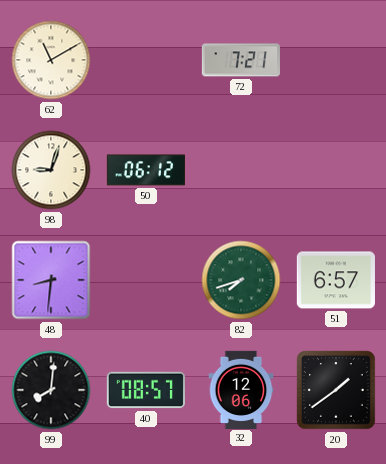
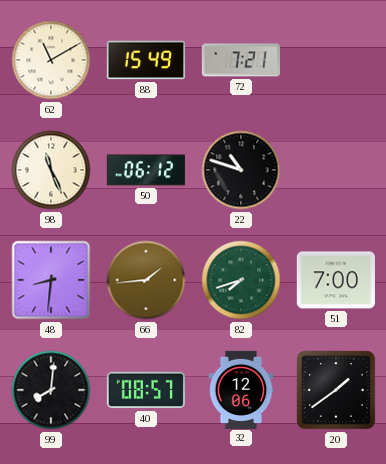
88: none -> 15:49 (145, 60)
98: 9:03 -> 11:26 (51, 170)
22: none -> 10:48 (241, 170)
66: none -> 1:44 (146, 280)
51: 6:57 -> 7:00 (336, 280)
